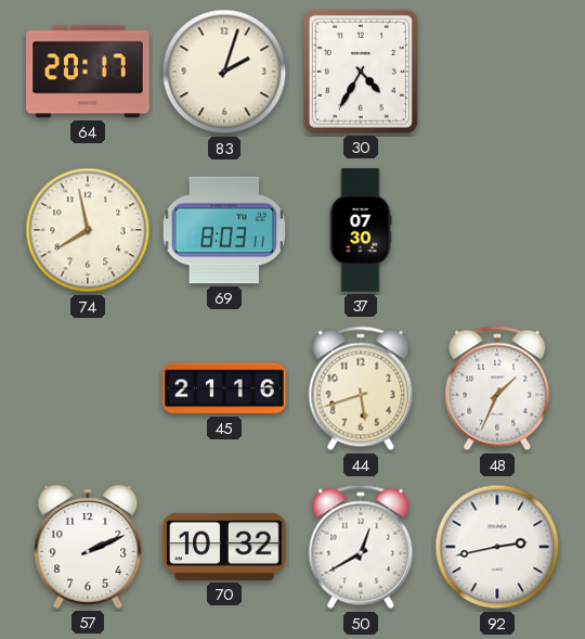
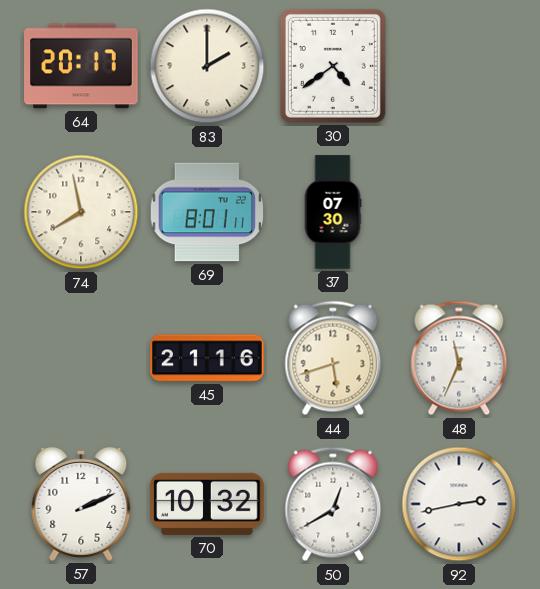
83: 2:03 -> 2:00 (207, 66)
30: 4:35 -> 4:39 (333, 66)
69: 8:03 -> 8:01 (206, 212)
48: 1:34 -> 11:34 (459, 358)
